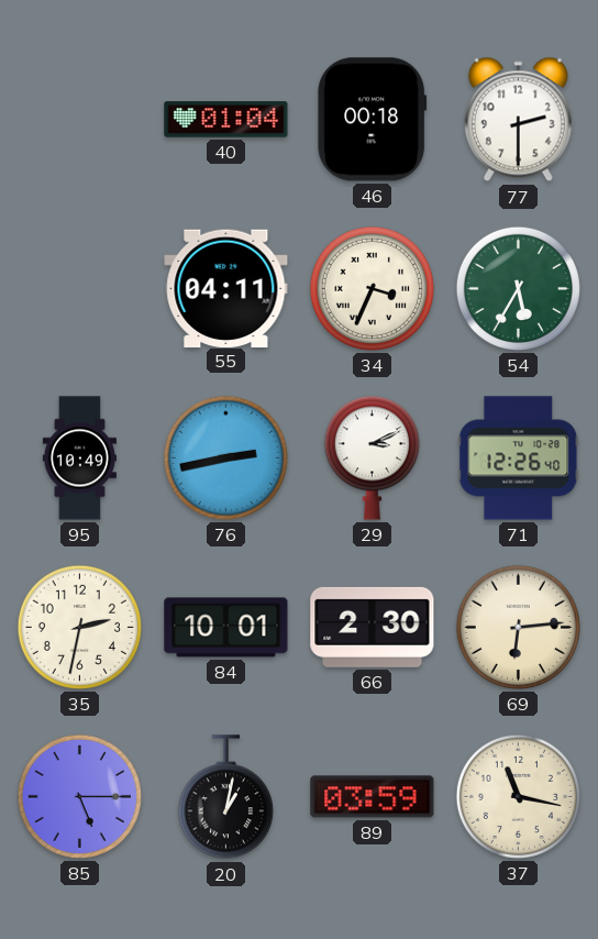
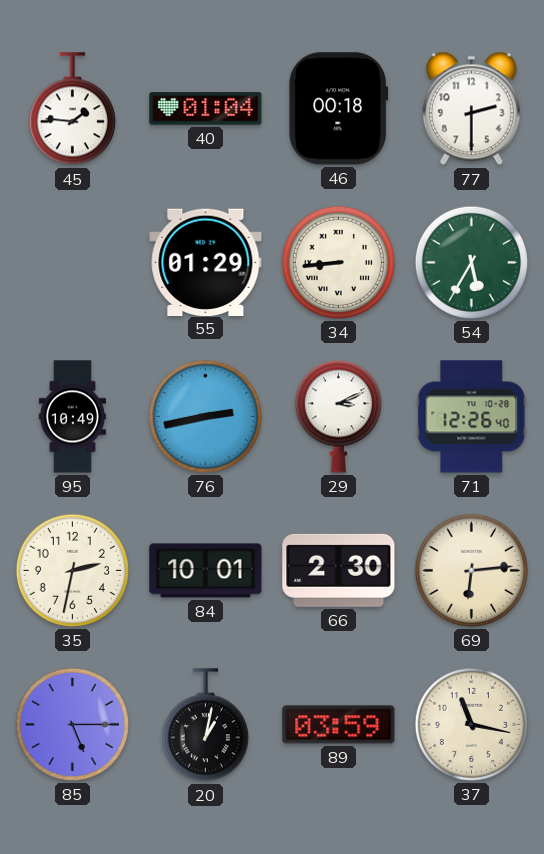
45: none -> 1:46 (72, 109)
55: 04:11 -> 01:29 (206, 262)
34: 3:34 -> 8:44 (338, 262)
